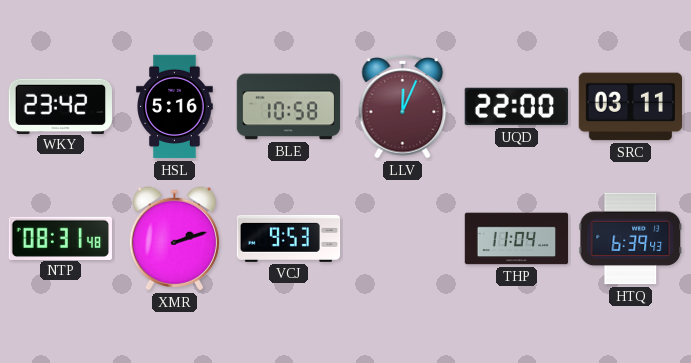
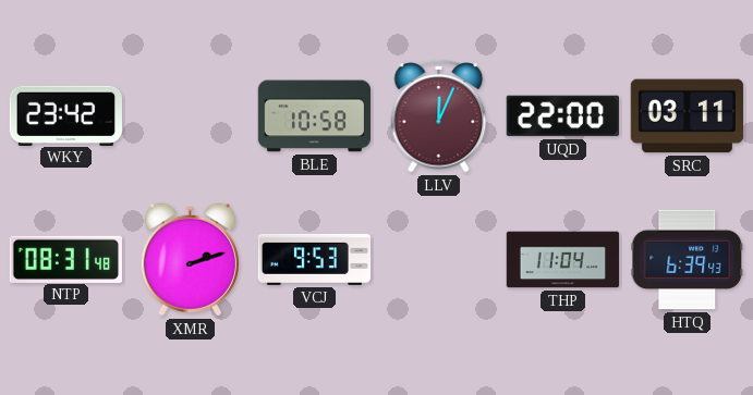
HSL: 5:16 -> none (175, 107)
